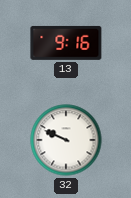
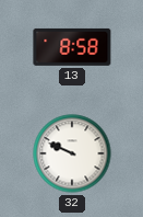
13: 9:16 -> 8:58 (72, 47)
